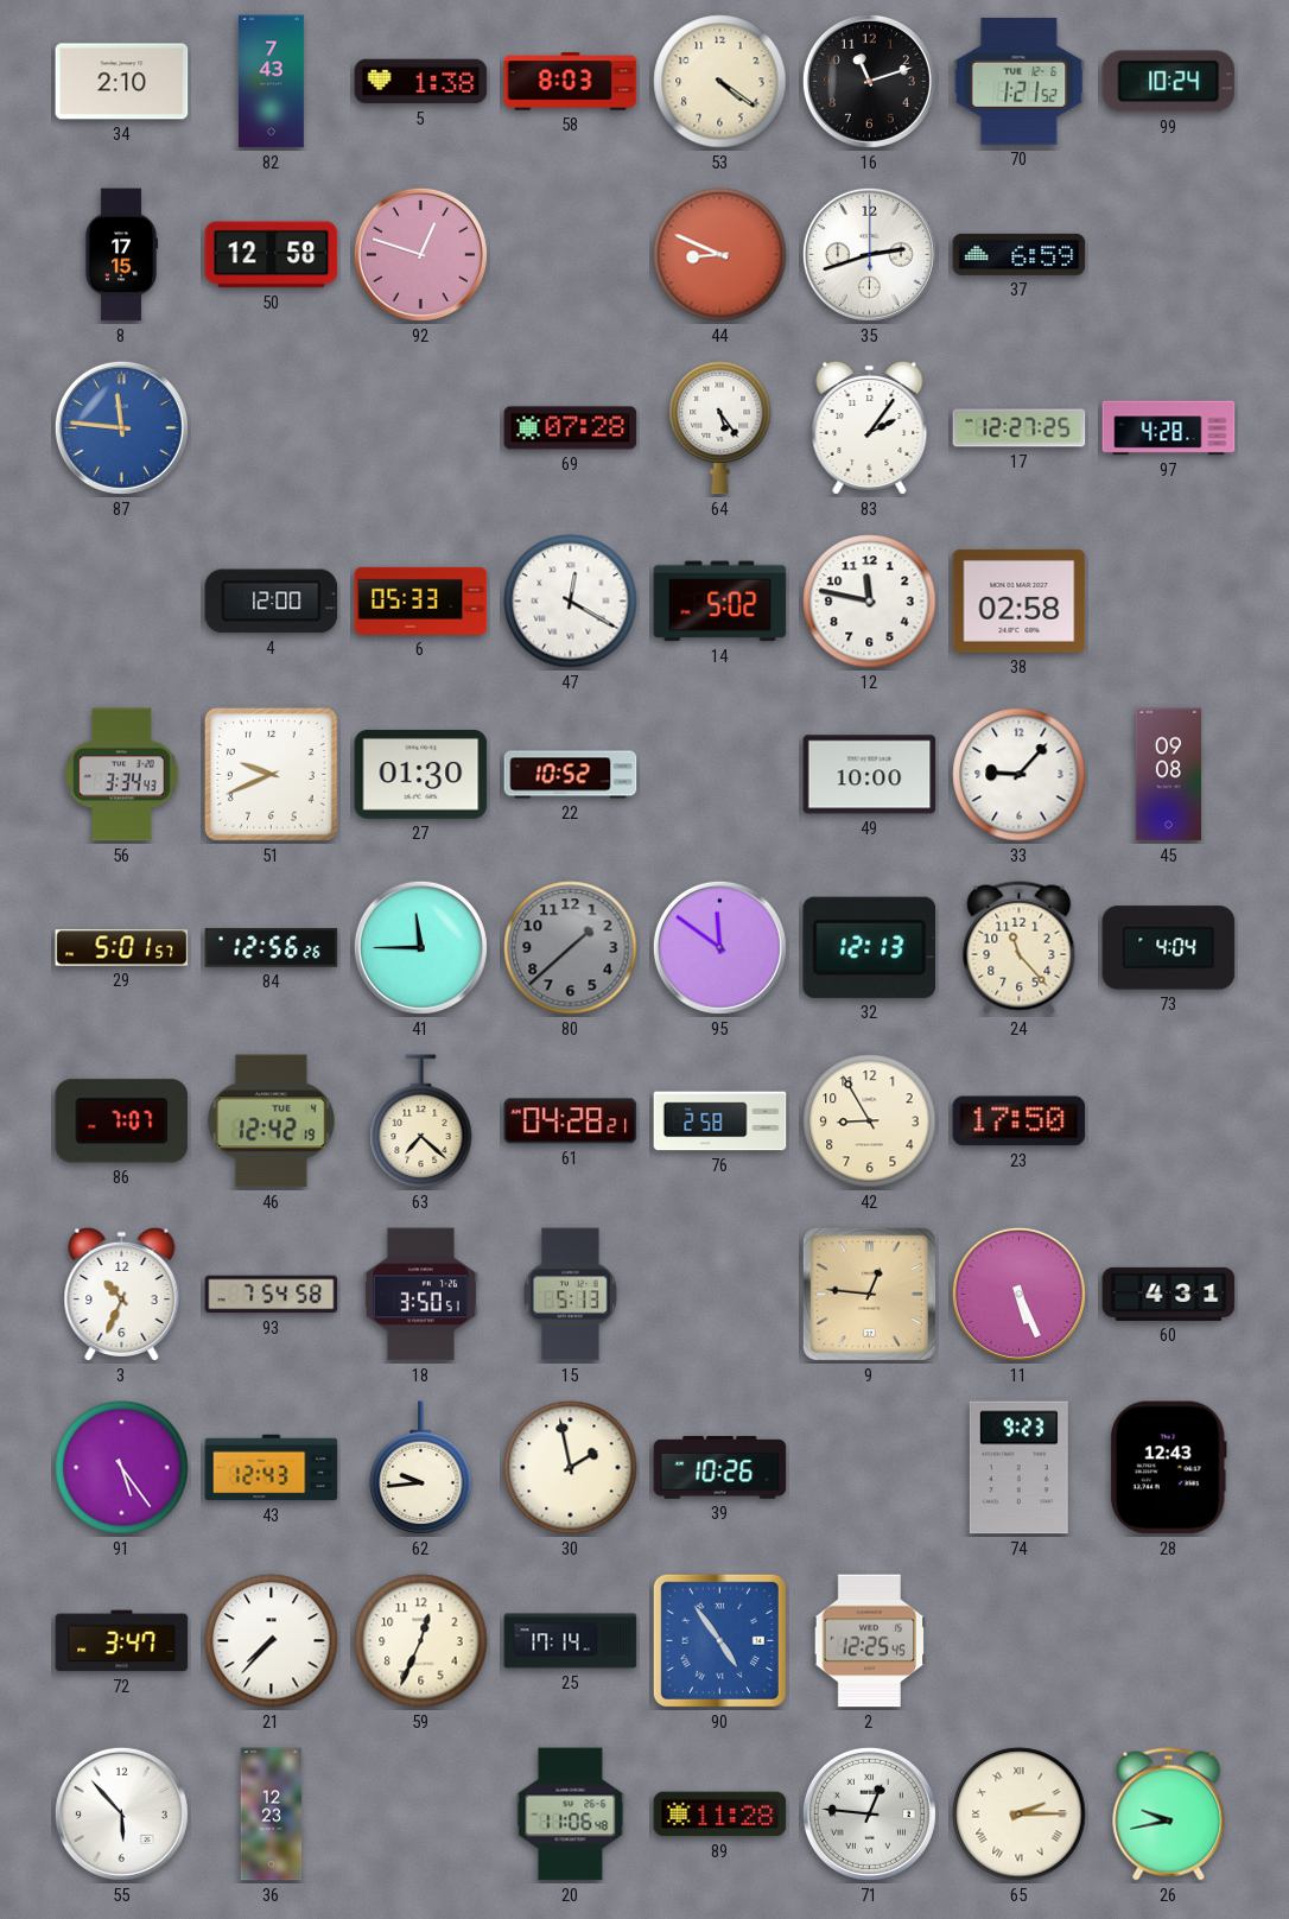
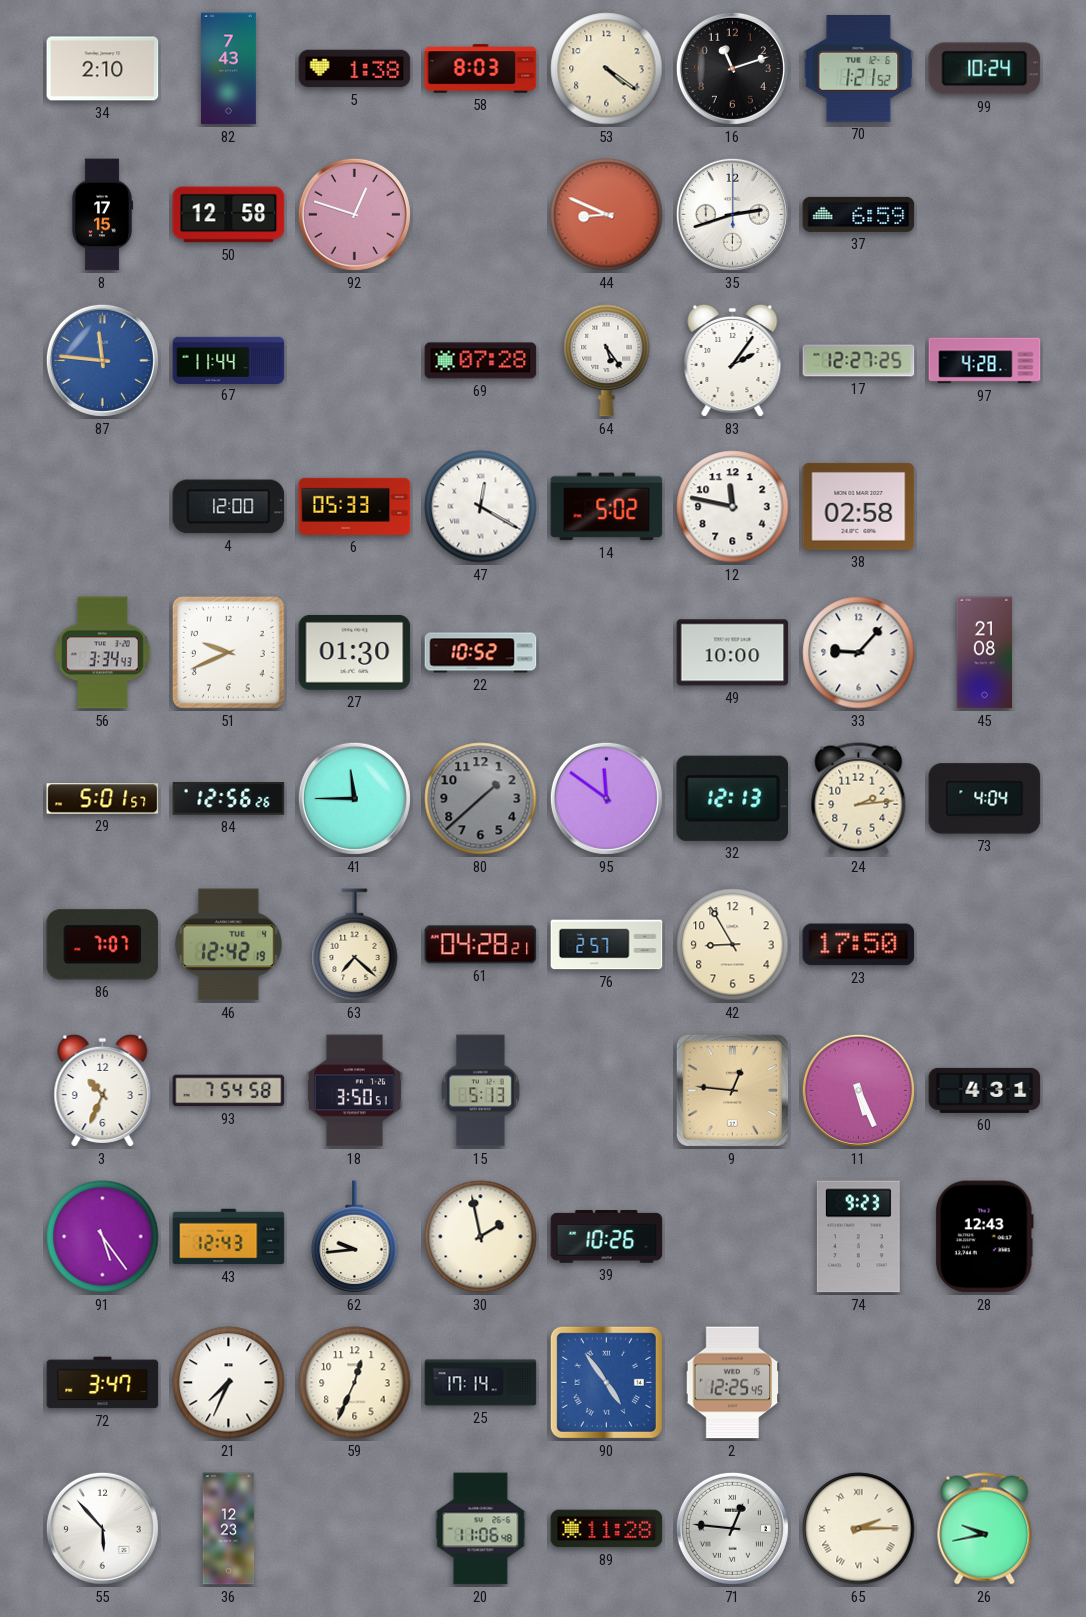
67: none -> 11:44 (229, 360)
45: 09:08 -> 21:08 (985, 653)
24: 11:23 -> 2:14 (859, 799)
76: 2:58 -> 2:57 (607, 945)
21: 7:37 -> 7:34 (229, 1383)
